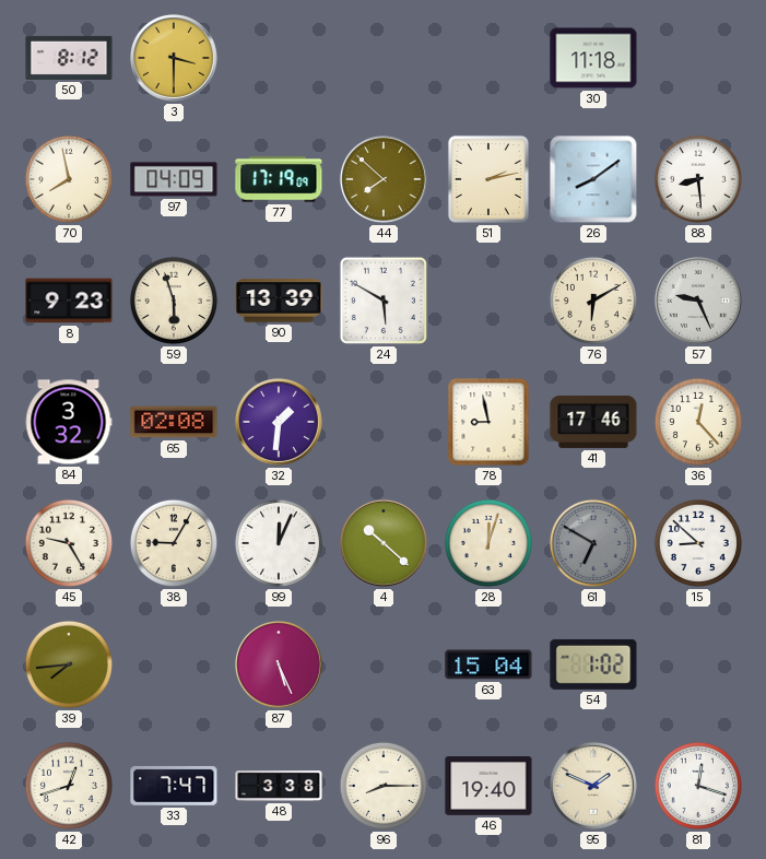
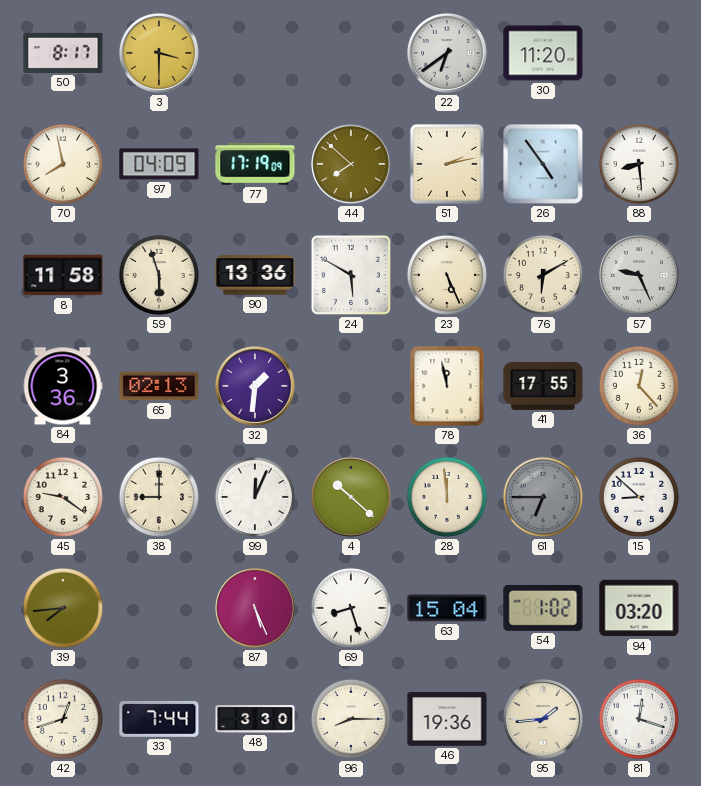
50: 8:12 -> 8:17 (63, 53)
22: none -> 6:39 (447, 53)
30: 11:18 -> 11:20 (543, 53)
26: 8:09 -> 4:54 (543, 164)
8: 9:23 -> 11:58 (63, 275)
90: 13:39 -> 13:36 (255, 275)
23: none -> 5:26 (447, 275)
84: 3:32 -> 3:36 (63, 386)
65: 02:08 -> 02:13 (159, 386)
78: 8:58 -> 11:58 (447, 386)
41: 17:46 -> 17:55 (543, 386)
45: 9:25 -> 9:21 (63, 497)
38: 9:05 -> 9:00 (159, 497)
28: 12:03 -> 11:59 (447, 497)
61: 6:50 -> 6:45 (543, 497)
69: none -> 8:27 (351, 608)
94: none -> 03:20 (639, 608)
33: 7:47 -> 7:44 (159, 719)
48: 3:38 -> 3:30 (255, 720)
46: 19:40 -> 19:36 (447, 719)
95: 1:49 -> 1:44 (543, 719)
